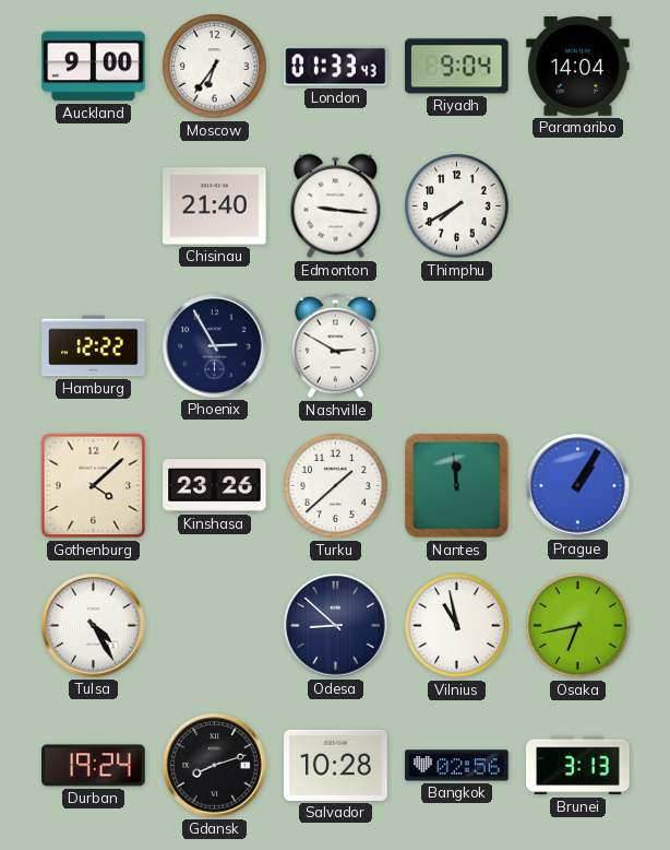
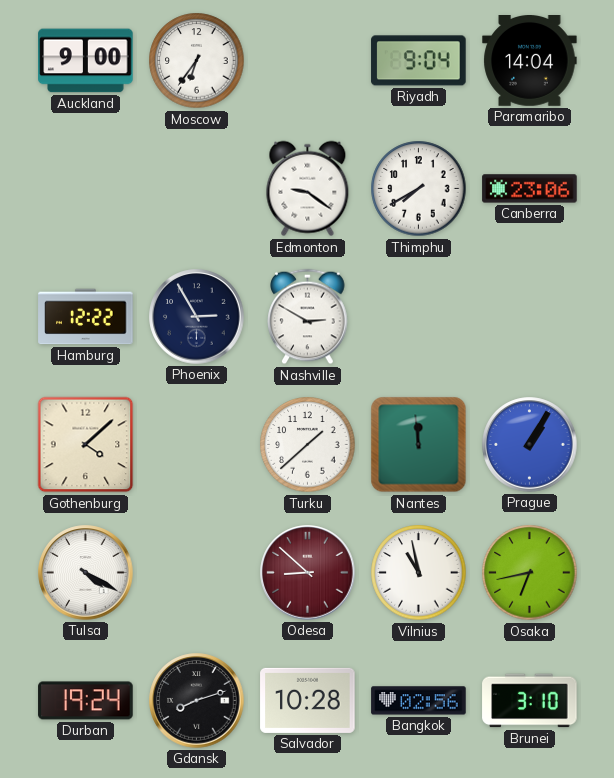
London: 01:33 -> none (336, 67)
Chisinau: 21:40 -> none (215, 206)
Edmonton: 9:16 -> 9:21 (308, 189)
Canberra: none -> 23:06 (530, 189)
Kinshasa: 23:26 -> none (215, 486)
Tulsa: 4:25 -> 4:20 (86, 573)
Odesa dial: navy -> burgundy (308, 573)
Brunei: 3:13 -> 3:10 (530, 701)
